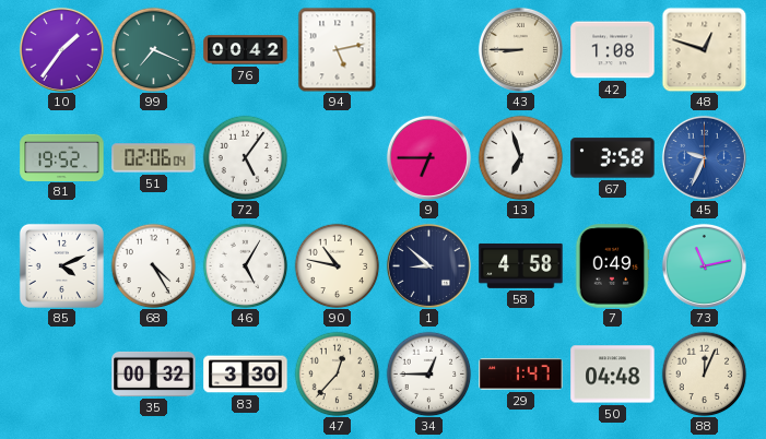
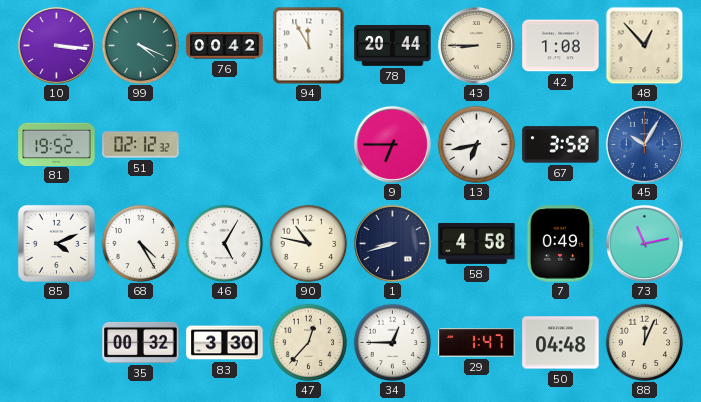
10: 1:36 -> 3:16 (56, 45)
99: 7:19 -> 4:19 (140, 45)
94: 5:13 -> 11:55 (309, 45)
78: none -> 20:44 (393, 45)
48: 12:48 -> 12:53 (644, 45)
51: 02:06 -> 02:12 (141, 145)
72: 5:06 -> none (245, 157)
13: 6:57 -> 6:43 (476, 144)
45: 9:34 -> 10:05 (644, 144)
1: 8:52 -> 8:42 (392, 243)
